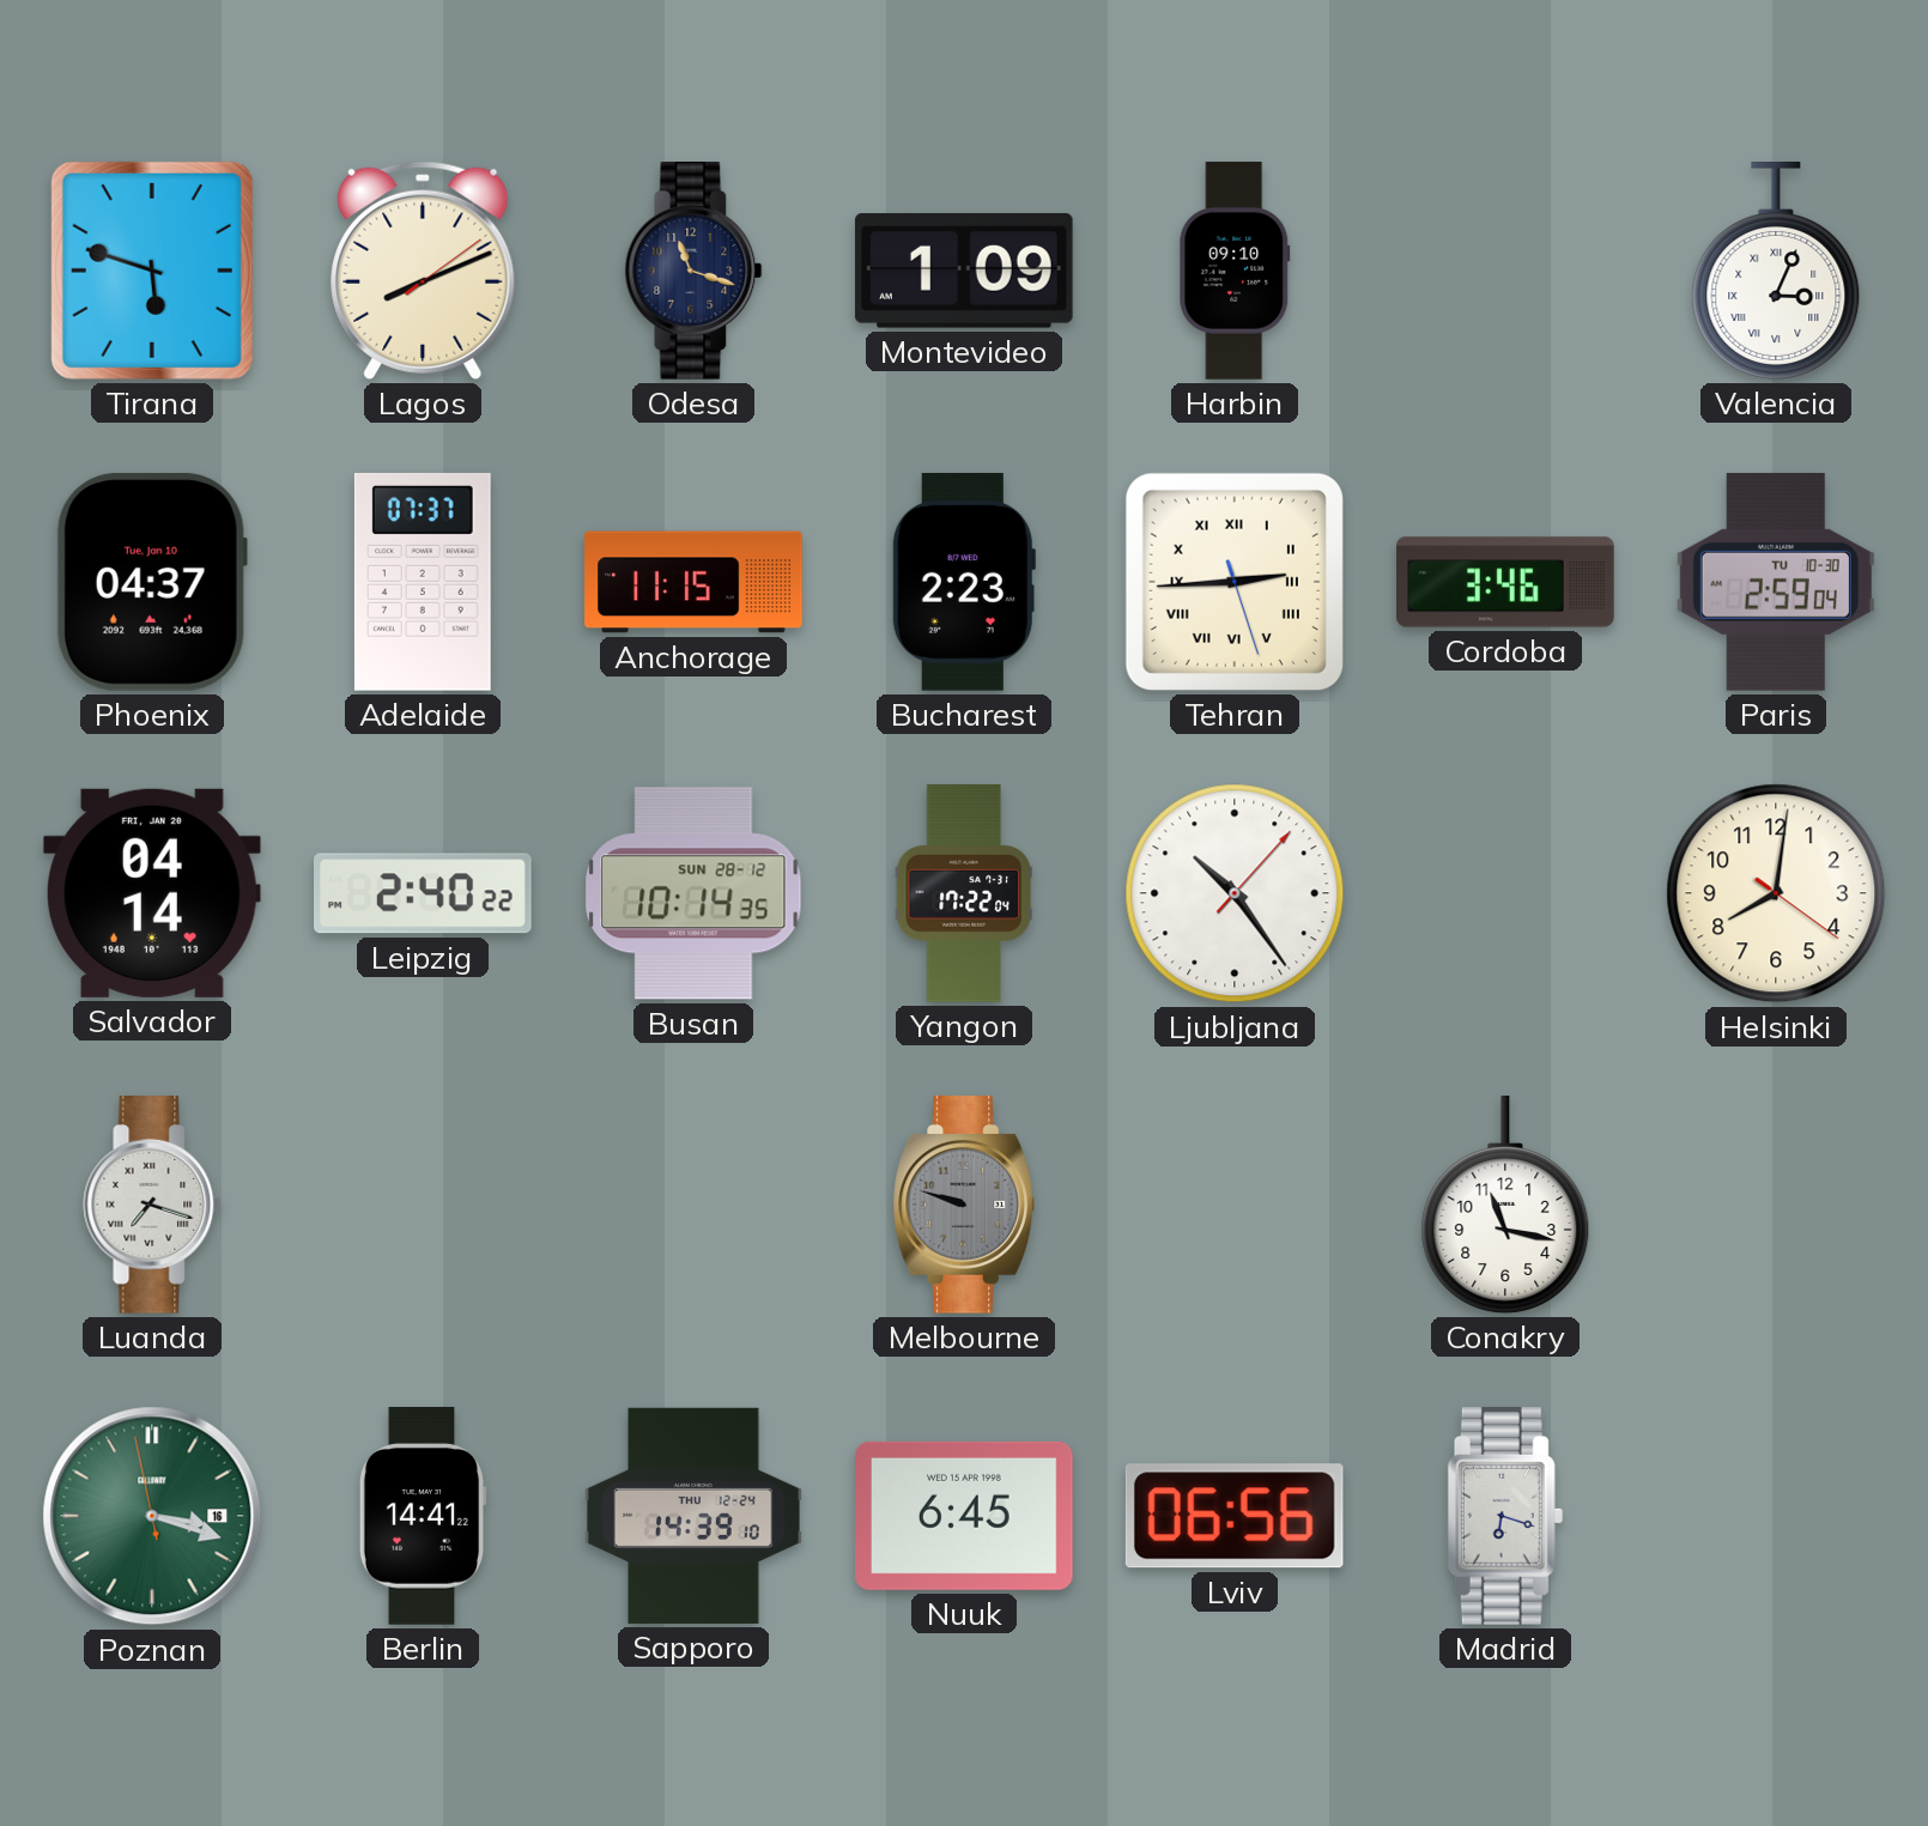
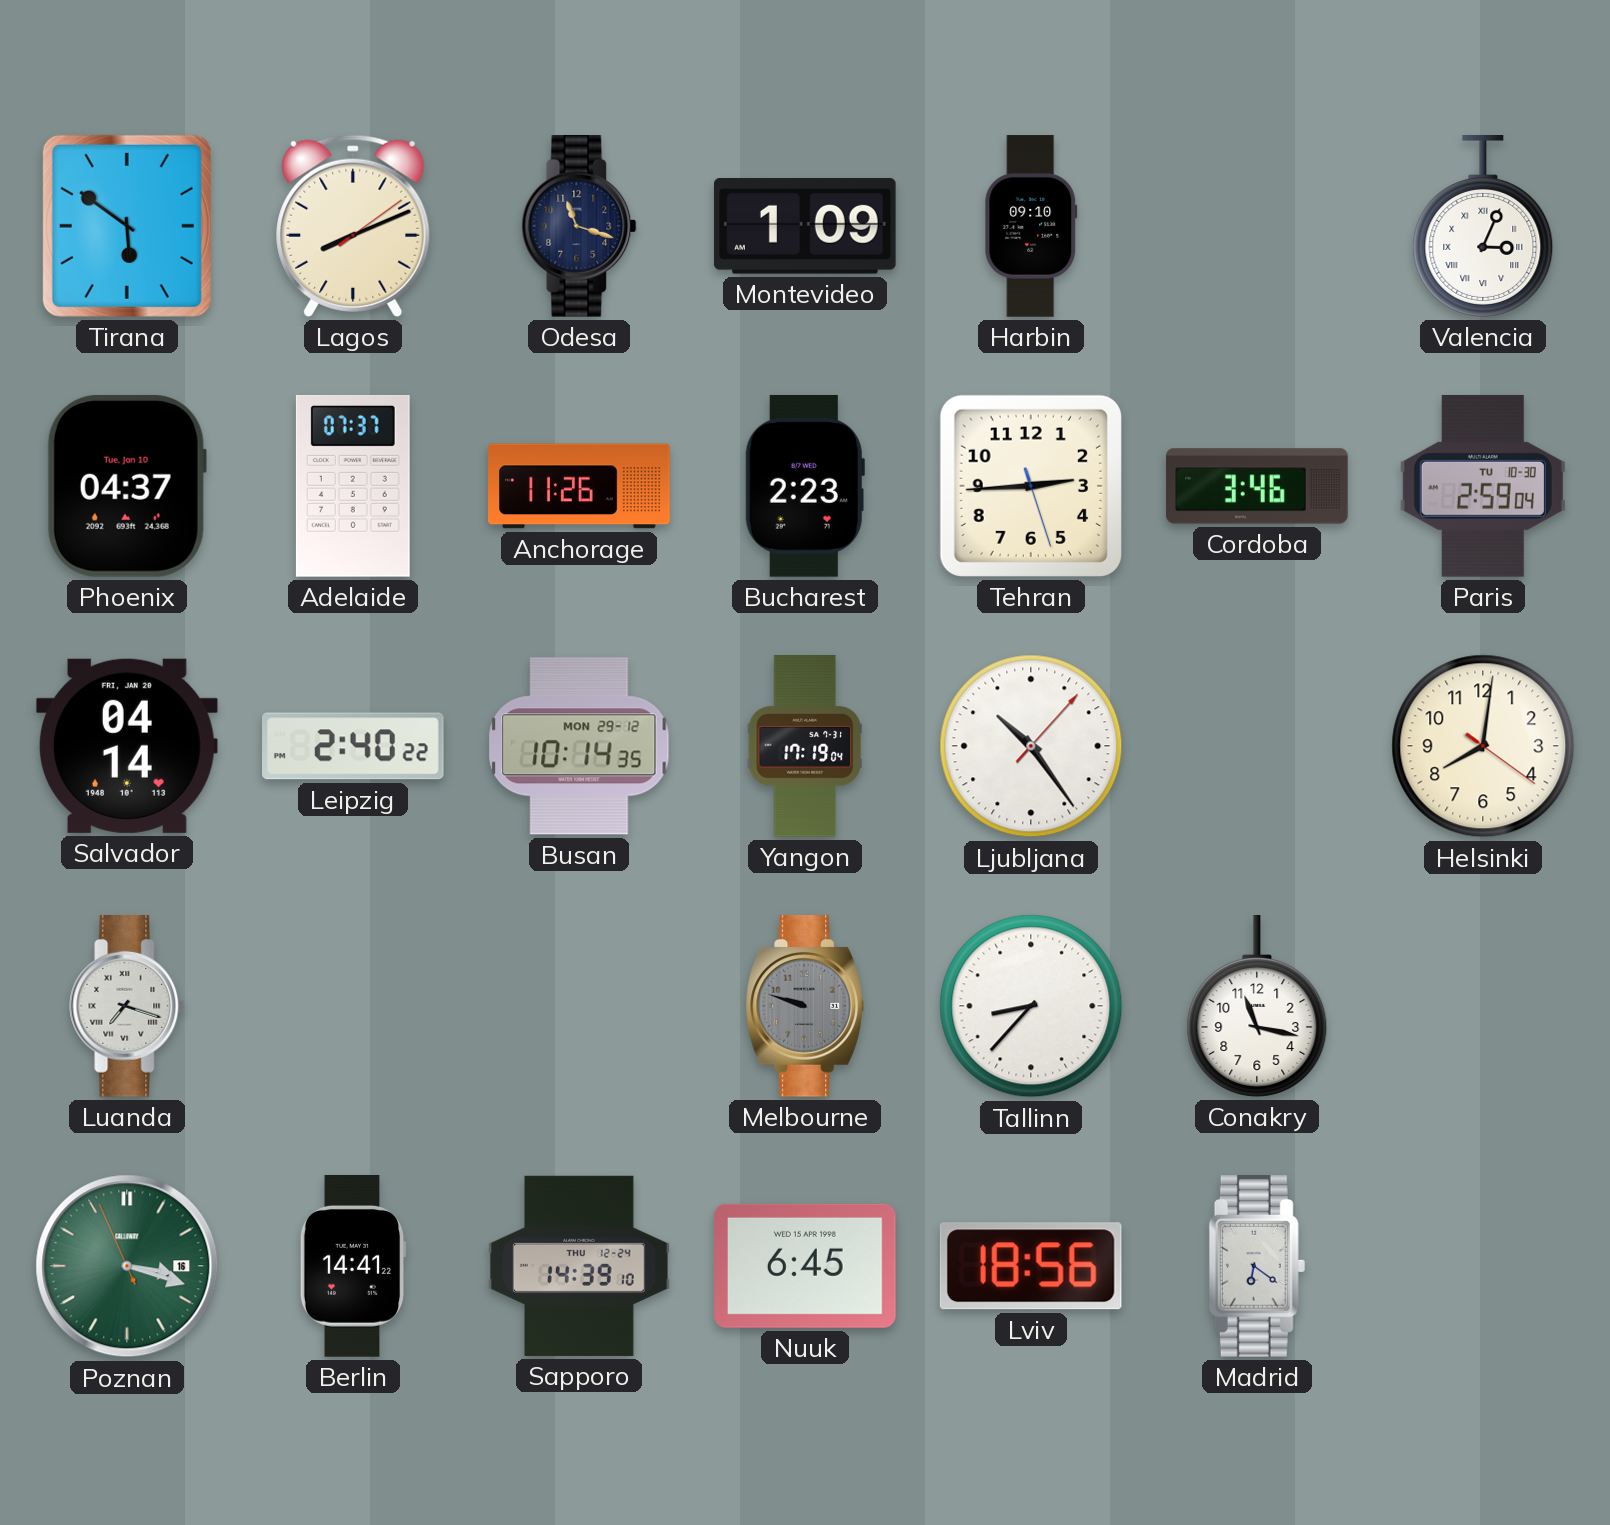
Tirana: 5:48 -> 5:51 (127, 226)
Anchorage: 11:15 -> 11:26 (579, 486)
Tehran numerals: Roman -> Arabic (1031, 486)
Busan date: SUN 28-12 -> MON 29-12 (579, 746)
Yangon: 17:22 -> 17:19 (805, 746)
Tallinn: none -> 8:37 (1031, 1006)
Poznan: 3:17:58 -> 3:17:56 (127, 1266)
Lviv: 06:56 -> 18:56 (1031, 1266)
Madrid: 6:18 -> 6:21 (1257, 1267)
